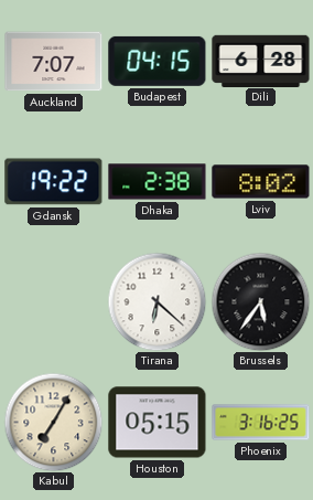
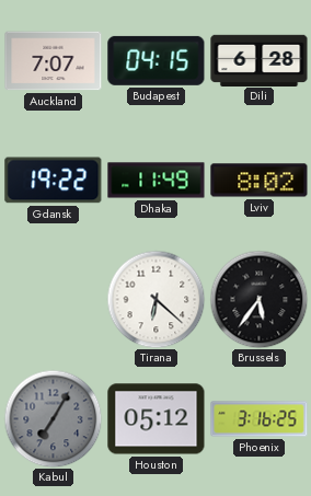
Dhaka: 2:38 -> 11:49 (157, 181)
Kabul dial: cream -> grey (53, 418)
Houston: 05:15 -> 05:12 (157, 419)
